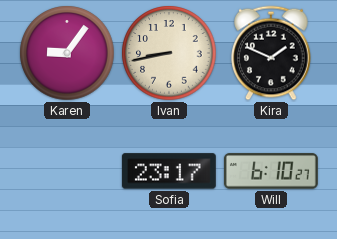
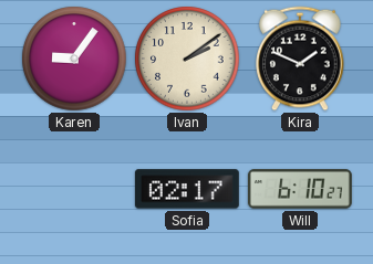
Ivan: 8:43 -> 2:09 (187, 59)
Sofia: 23:17 -> 02:17 (187, 189)
